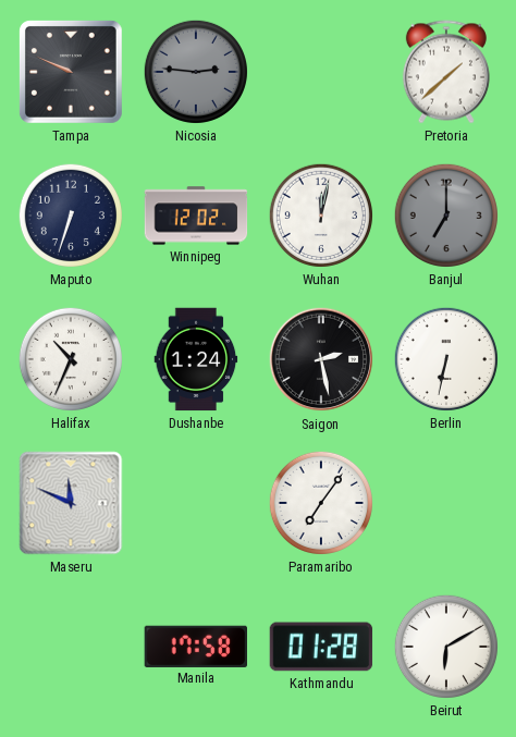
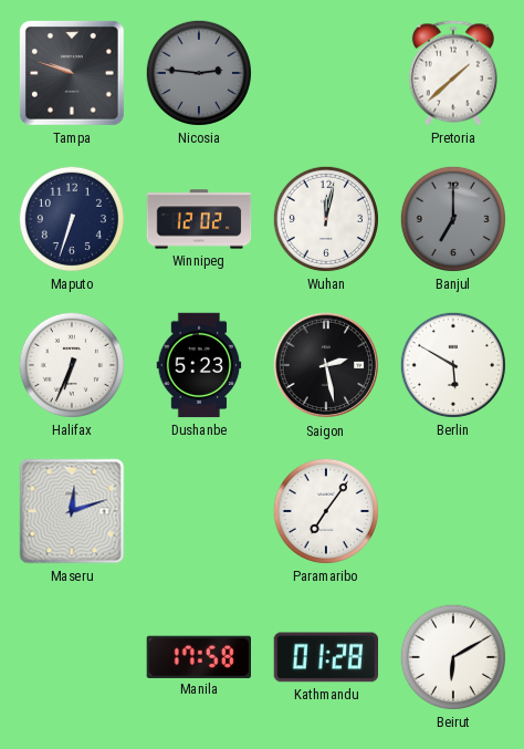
Tampa: 9:49 -> 9:48 (72, 73)
Halifax: 10:34 -> 6:34 (72, 365)
Dushanbe: 1:24 -> 5:23 (199, 365)
Berlin: 6:32 -> 5:50 (453, 365)
Maseru: 11:49 -> 12:12 (72, 511)
